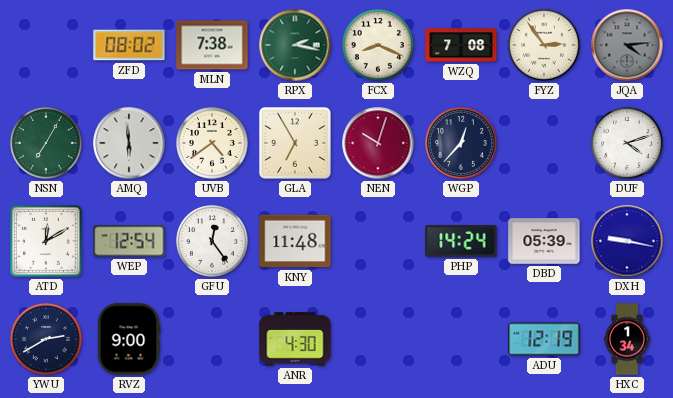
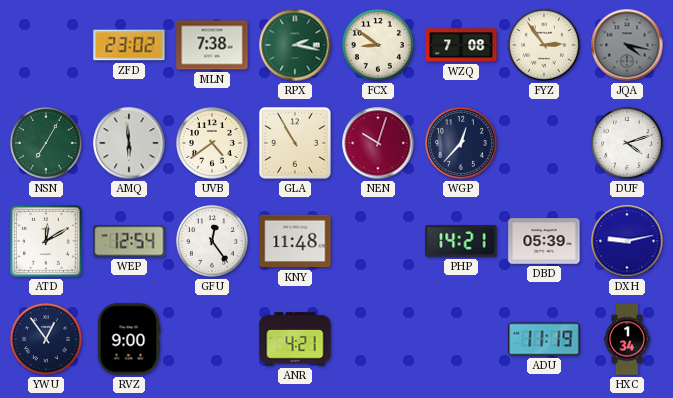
ZFD: 08:02 -> 23:02 (129, 45)
FCX: 8:19 -> 8:51 (378, 45)
JQA: 4:14 -> 4:17 (627, 45)
GLA: 6:55 -> 10:55 (296, 144)
PHP: 14:24 -> 14:21 (461, 241)
DXH: 9:17 -> 9:13 (627, 241)
YWU: 2:40 -> 12:54 (46, 339)
ANR: 4:30 -> 4:21 (295, 339)
ADU: 12:19 -> 11:19 (544, 339)
